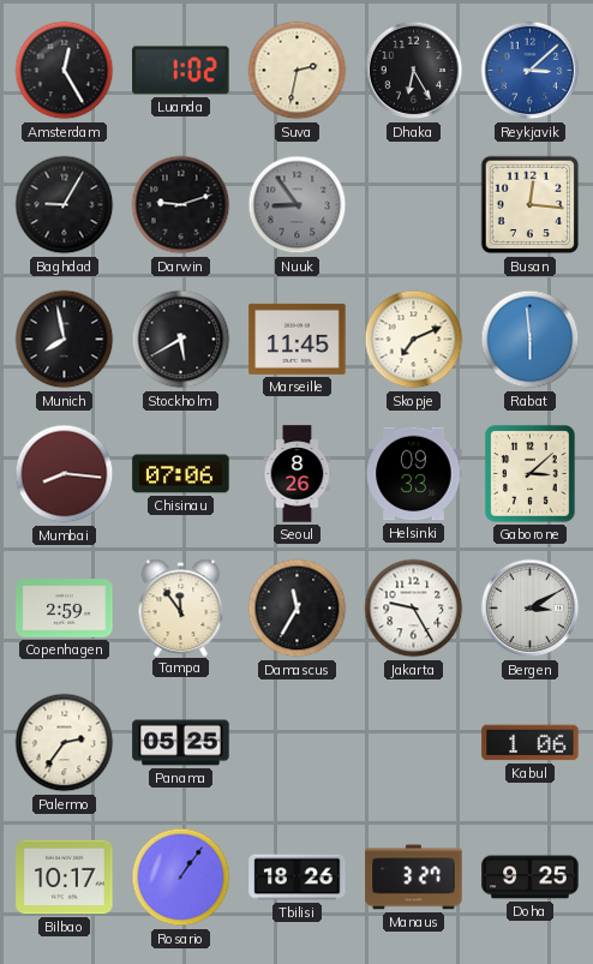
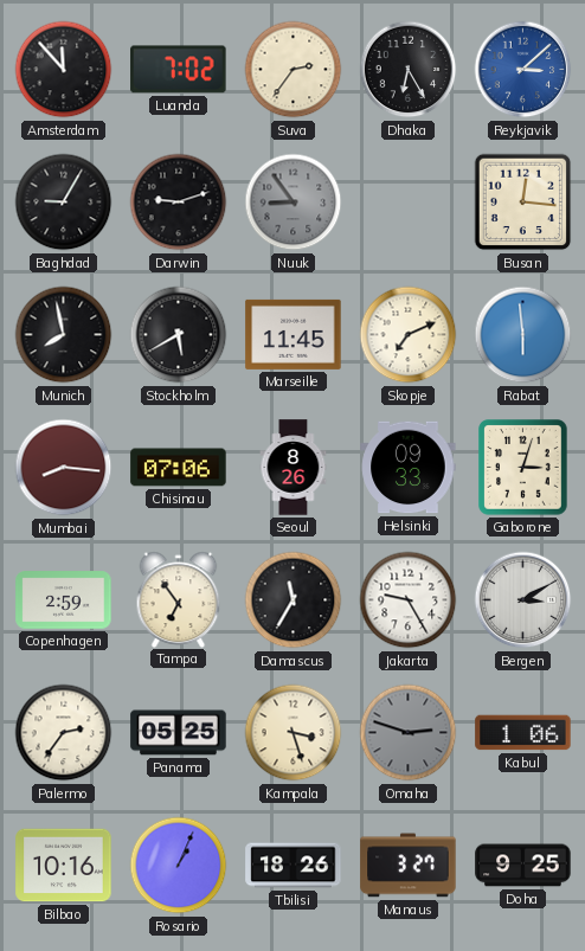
Amsterdam: 12:25 -> 11:53 (64, 70)
Luanda: 1:02 -> 7:02 (179, 70)
Suva: 2:32 -> 2:36 (294, 70)
Gaborone: 3:08 -> 3:03 (523, 468)
Tampa: 11:54 -> 6:54 (179, 599)
Kampala: none -> 3:27 (294, 733)
Omaha: none -> 2:48 (409, 733)
Bilbao: 10:17 -> 10:16 (64, 866)
Rosario: 1:06 -> 1:04 (179, 866)
